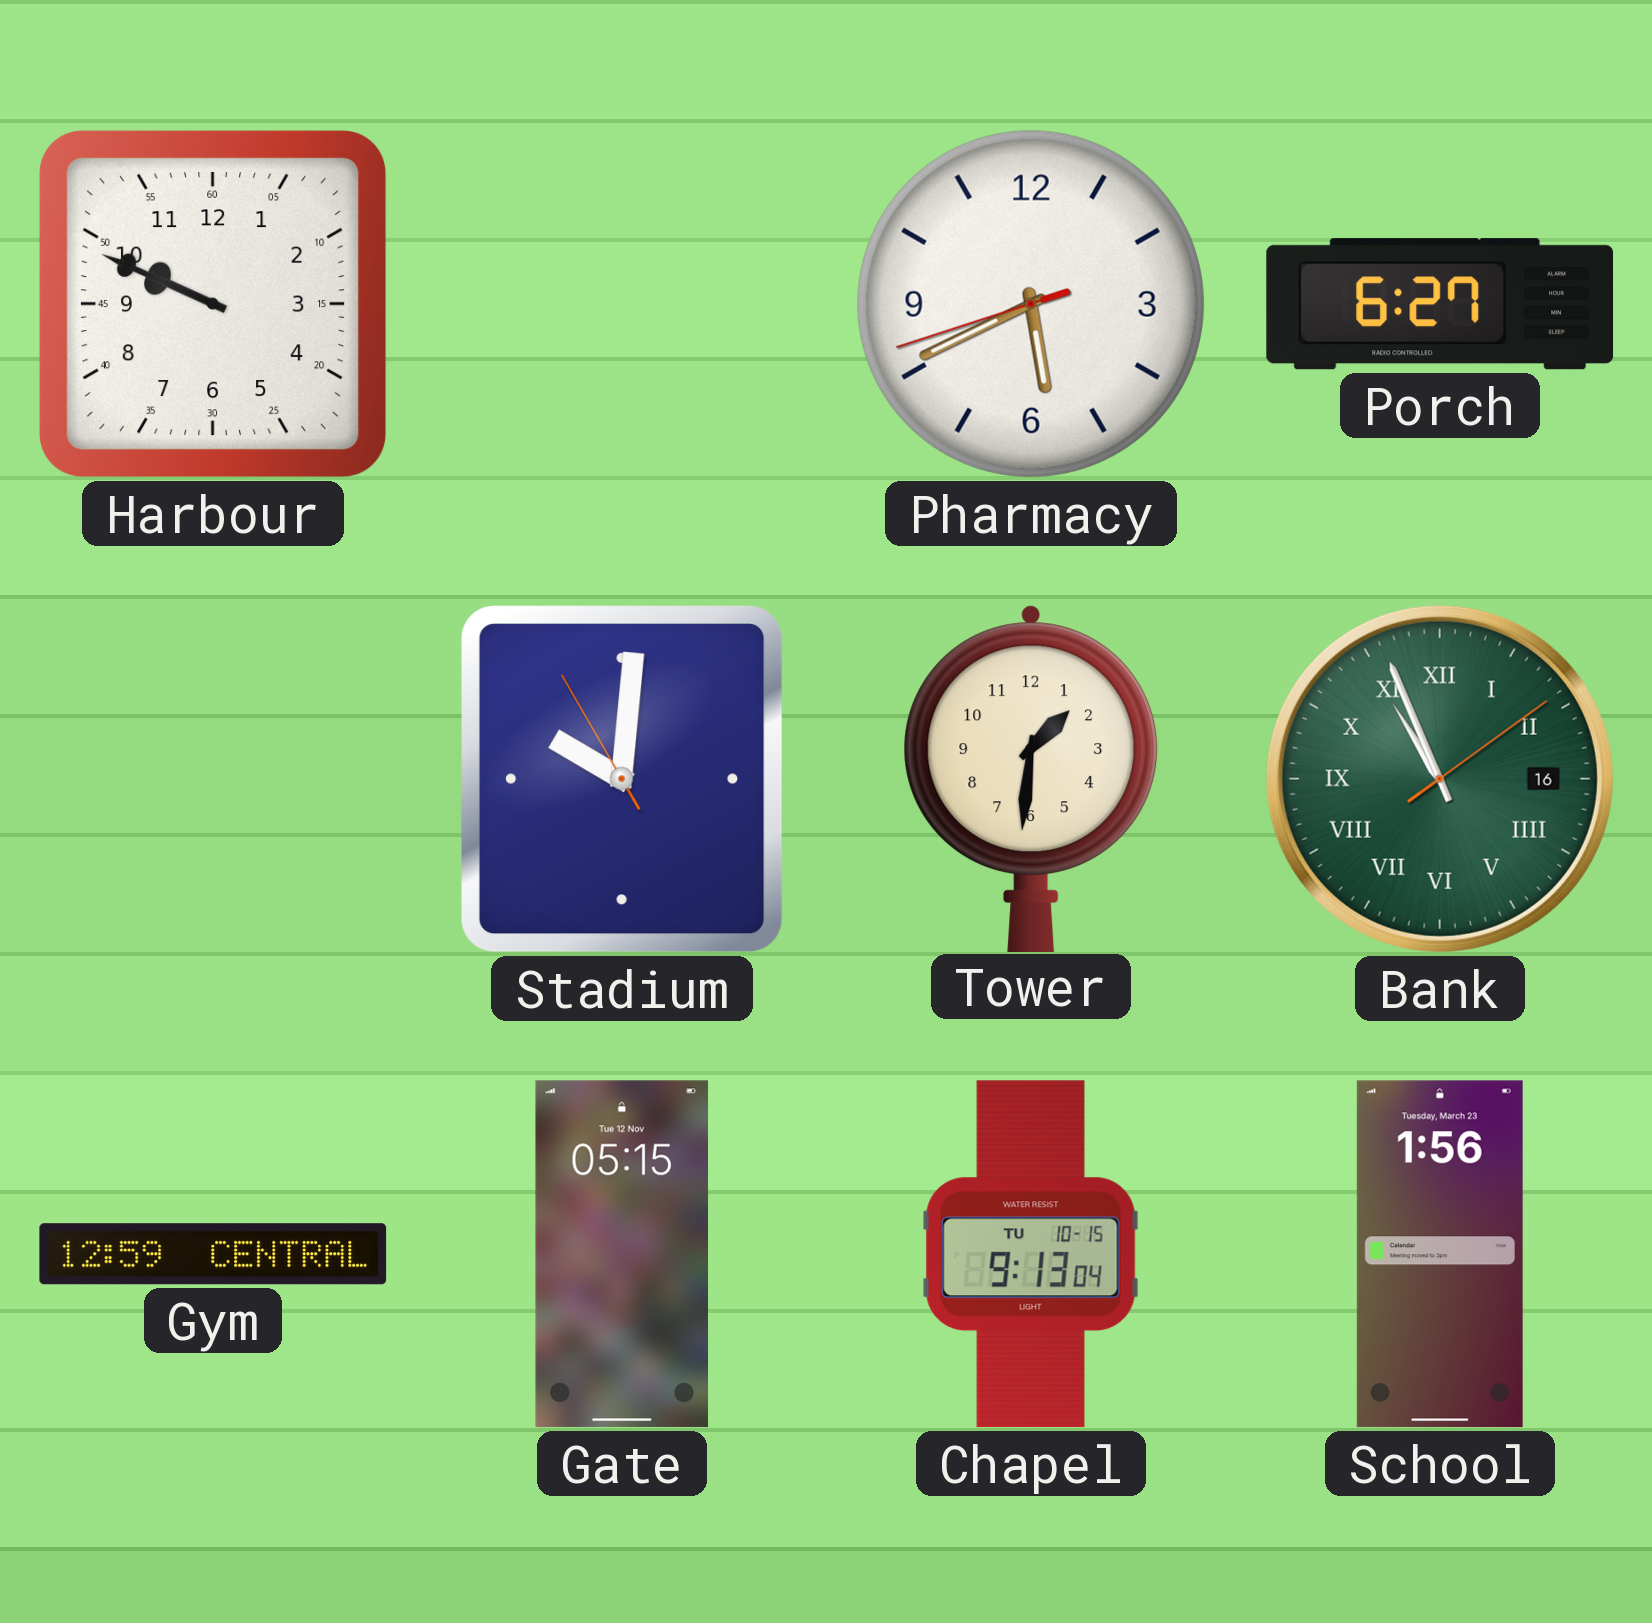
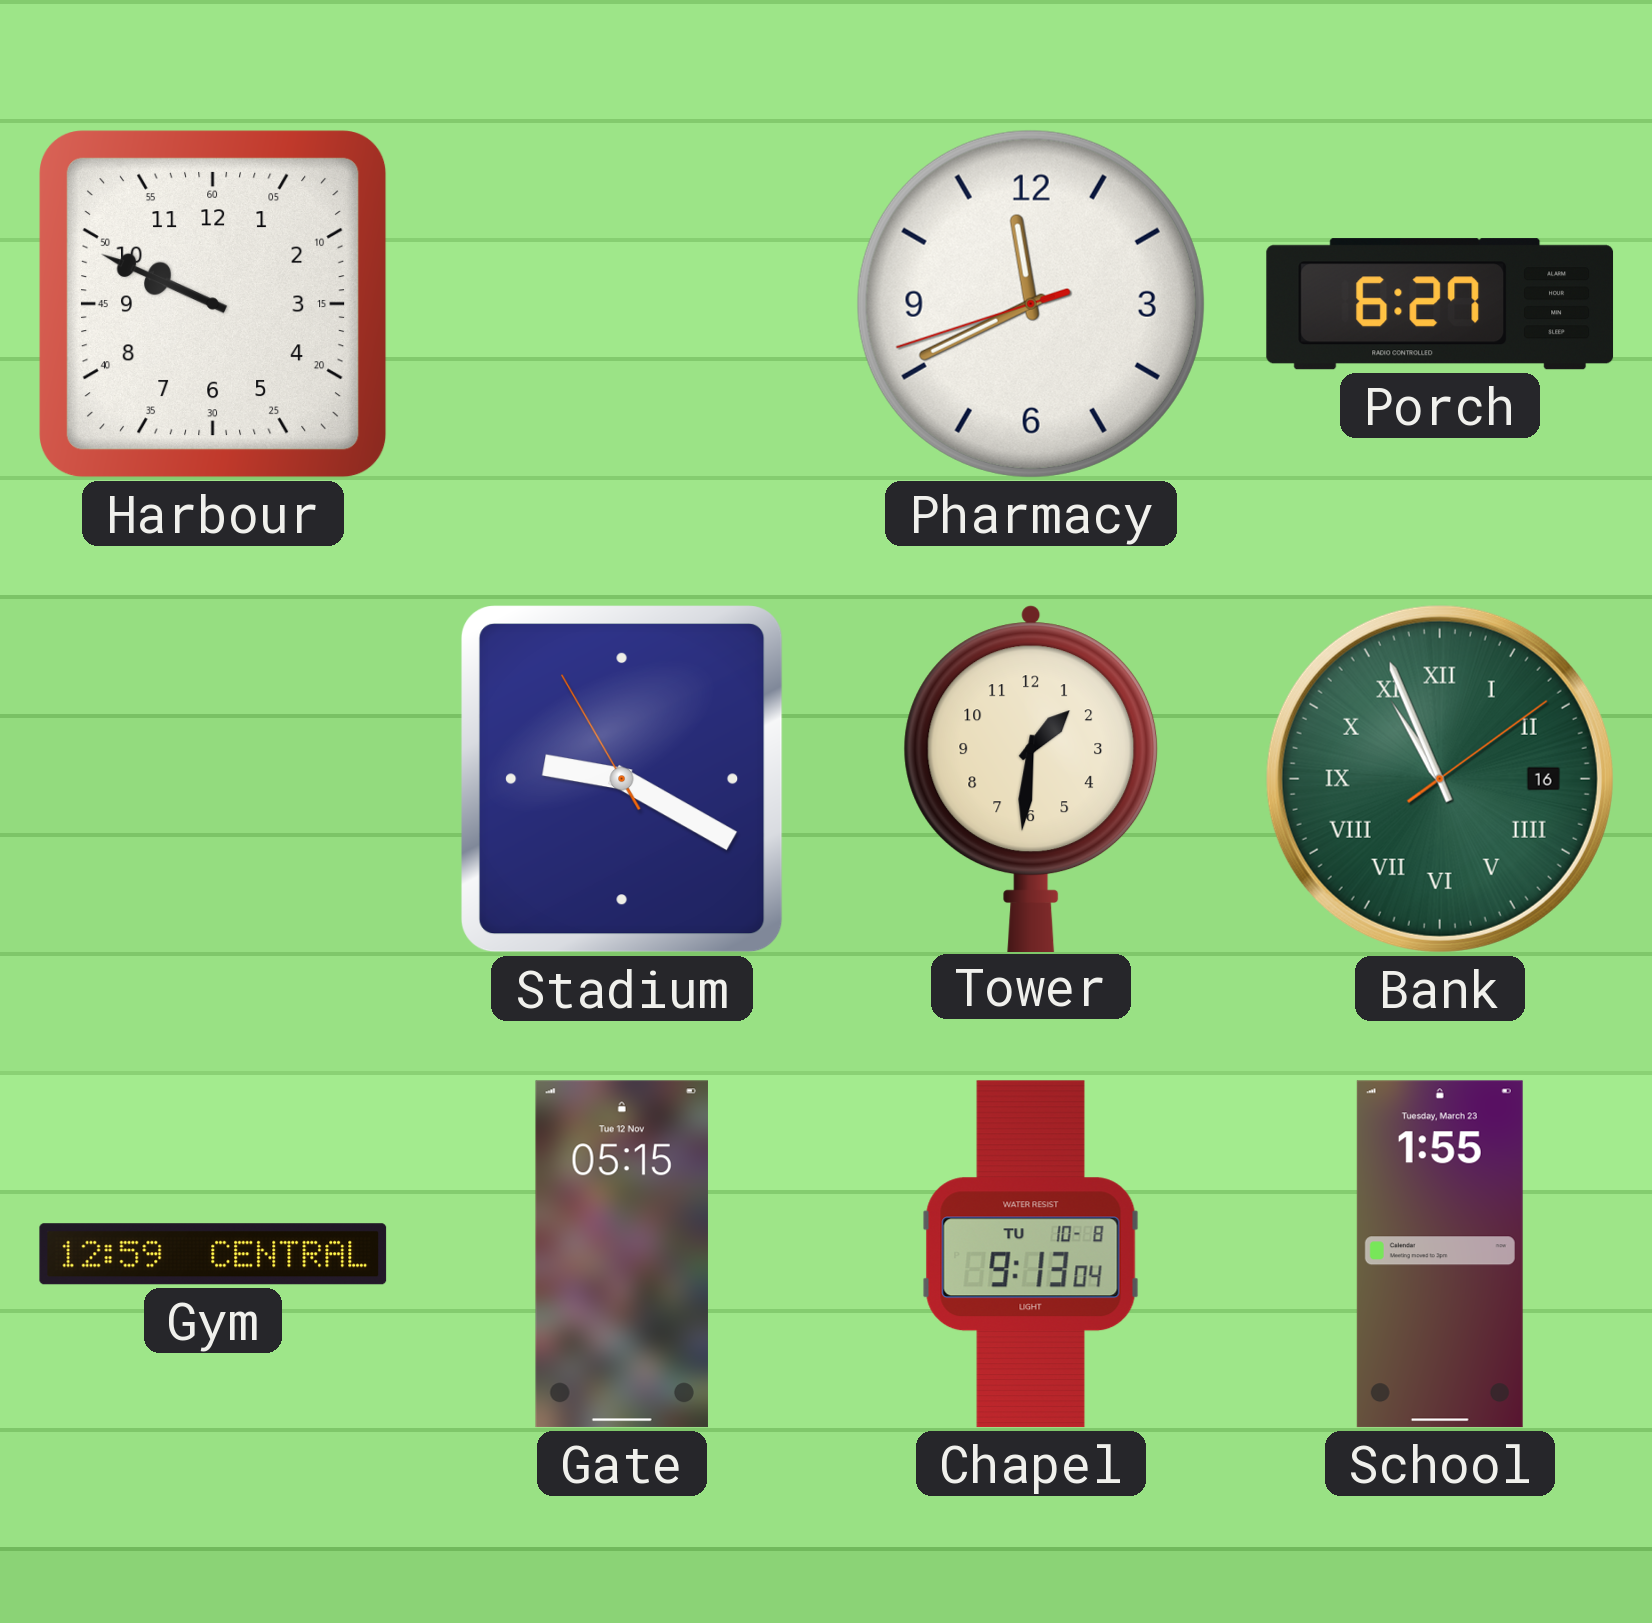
Pharmacy: 5:40 -> 11:40 (1031, 304)
Stadium: 10:00 -> 9:19 (622, 779)
Chapel date: TU 10-15 -> TU 10-8 (1031, 1254)
School: 1:56 -> 1:55 (1440, 1254)
